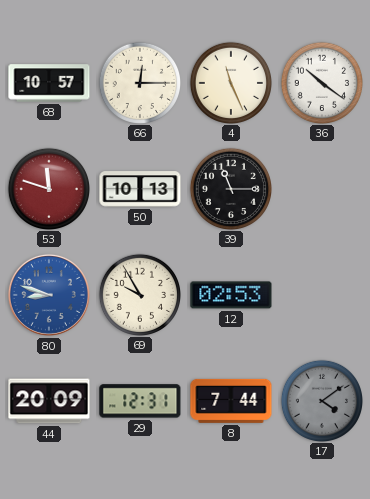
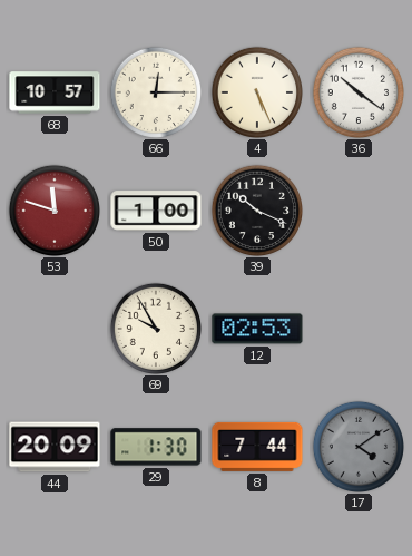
4: 11:26 -> 5:26 (256, 91)
50: 10:13 -> 1:00 (156, 211)
39: 11:15 -> 10:19 (256, 209)
80: 8:48 -> none (49, 295)
29: 12:31 -> 1:30 (156, 447)
